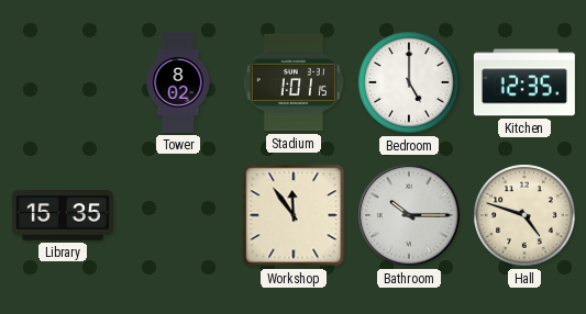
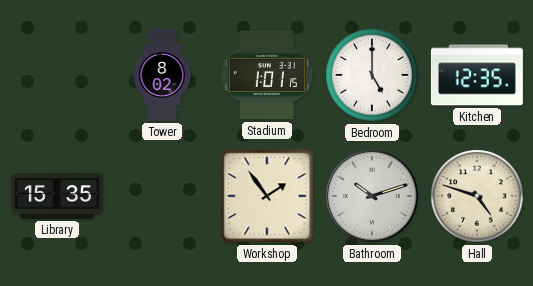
Workshop: 11:54 -> 1:54 (267, 196)
Bathroom: 10:15 -> 10:12 (372, 196)
